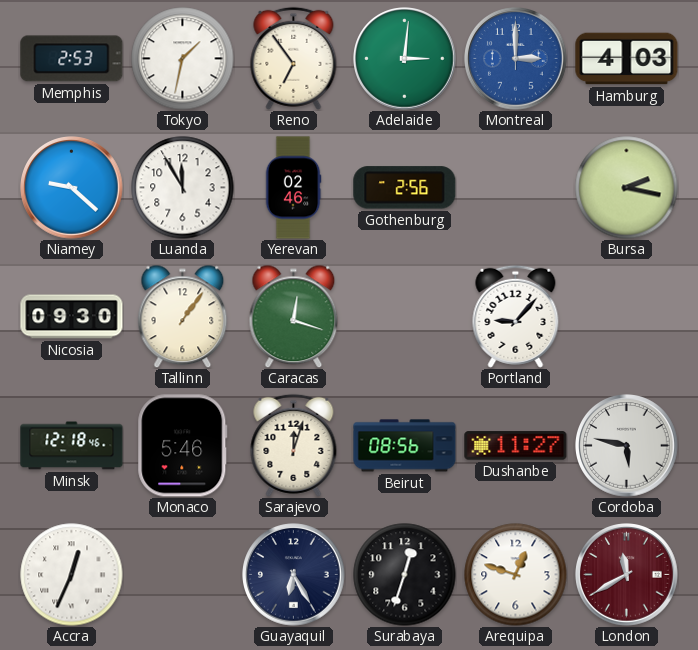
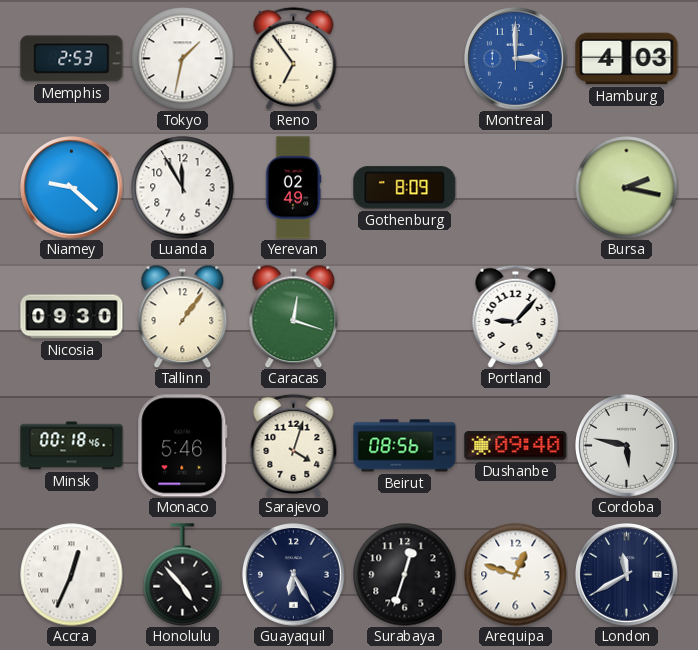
Adelaide: 3:01 -> none (405, 59)
Yerevan: 02:46 -> 02:49 (293, 188)
Gothenburg: 2:56 -> 8:09 (405, 188)
Minsk: 12:18 -> 00:18 (72, 446)
Sarajevo: 12:03 -> 4:03 (294, 445)
Dushanbe: 11:27 -> 09:40 (516, 446)
Honolulu: none -> 4:53 (183, 575)
London dial: burgundy -> navy (627, 575)
